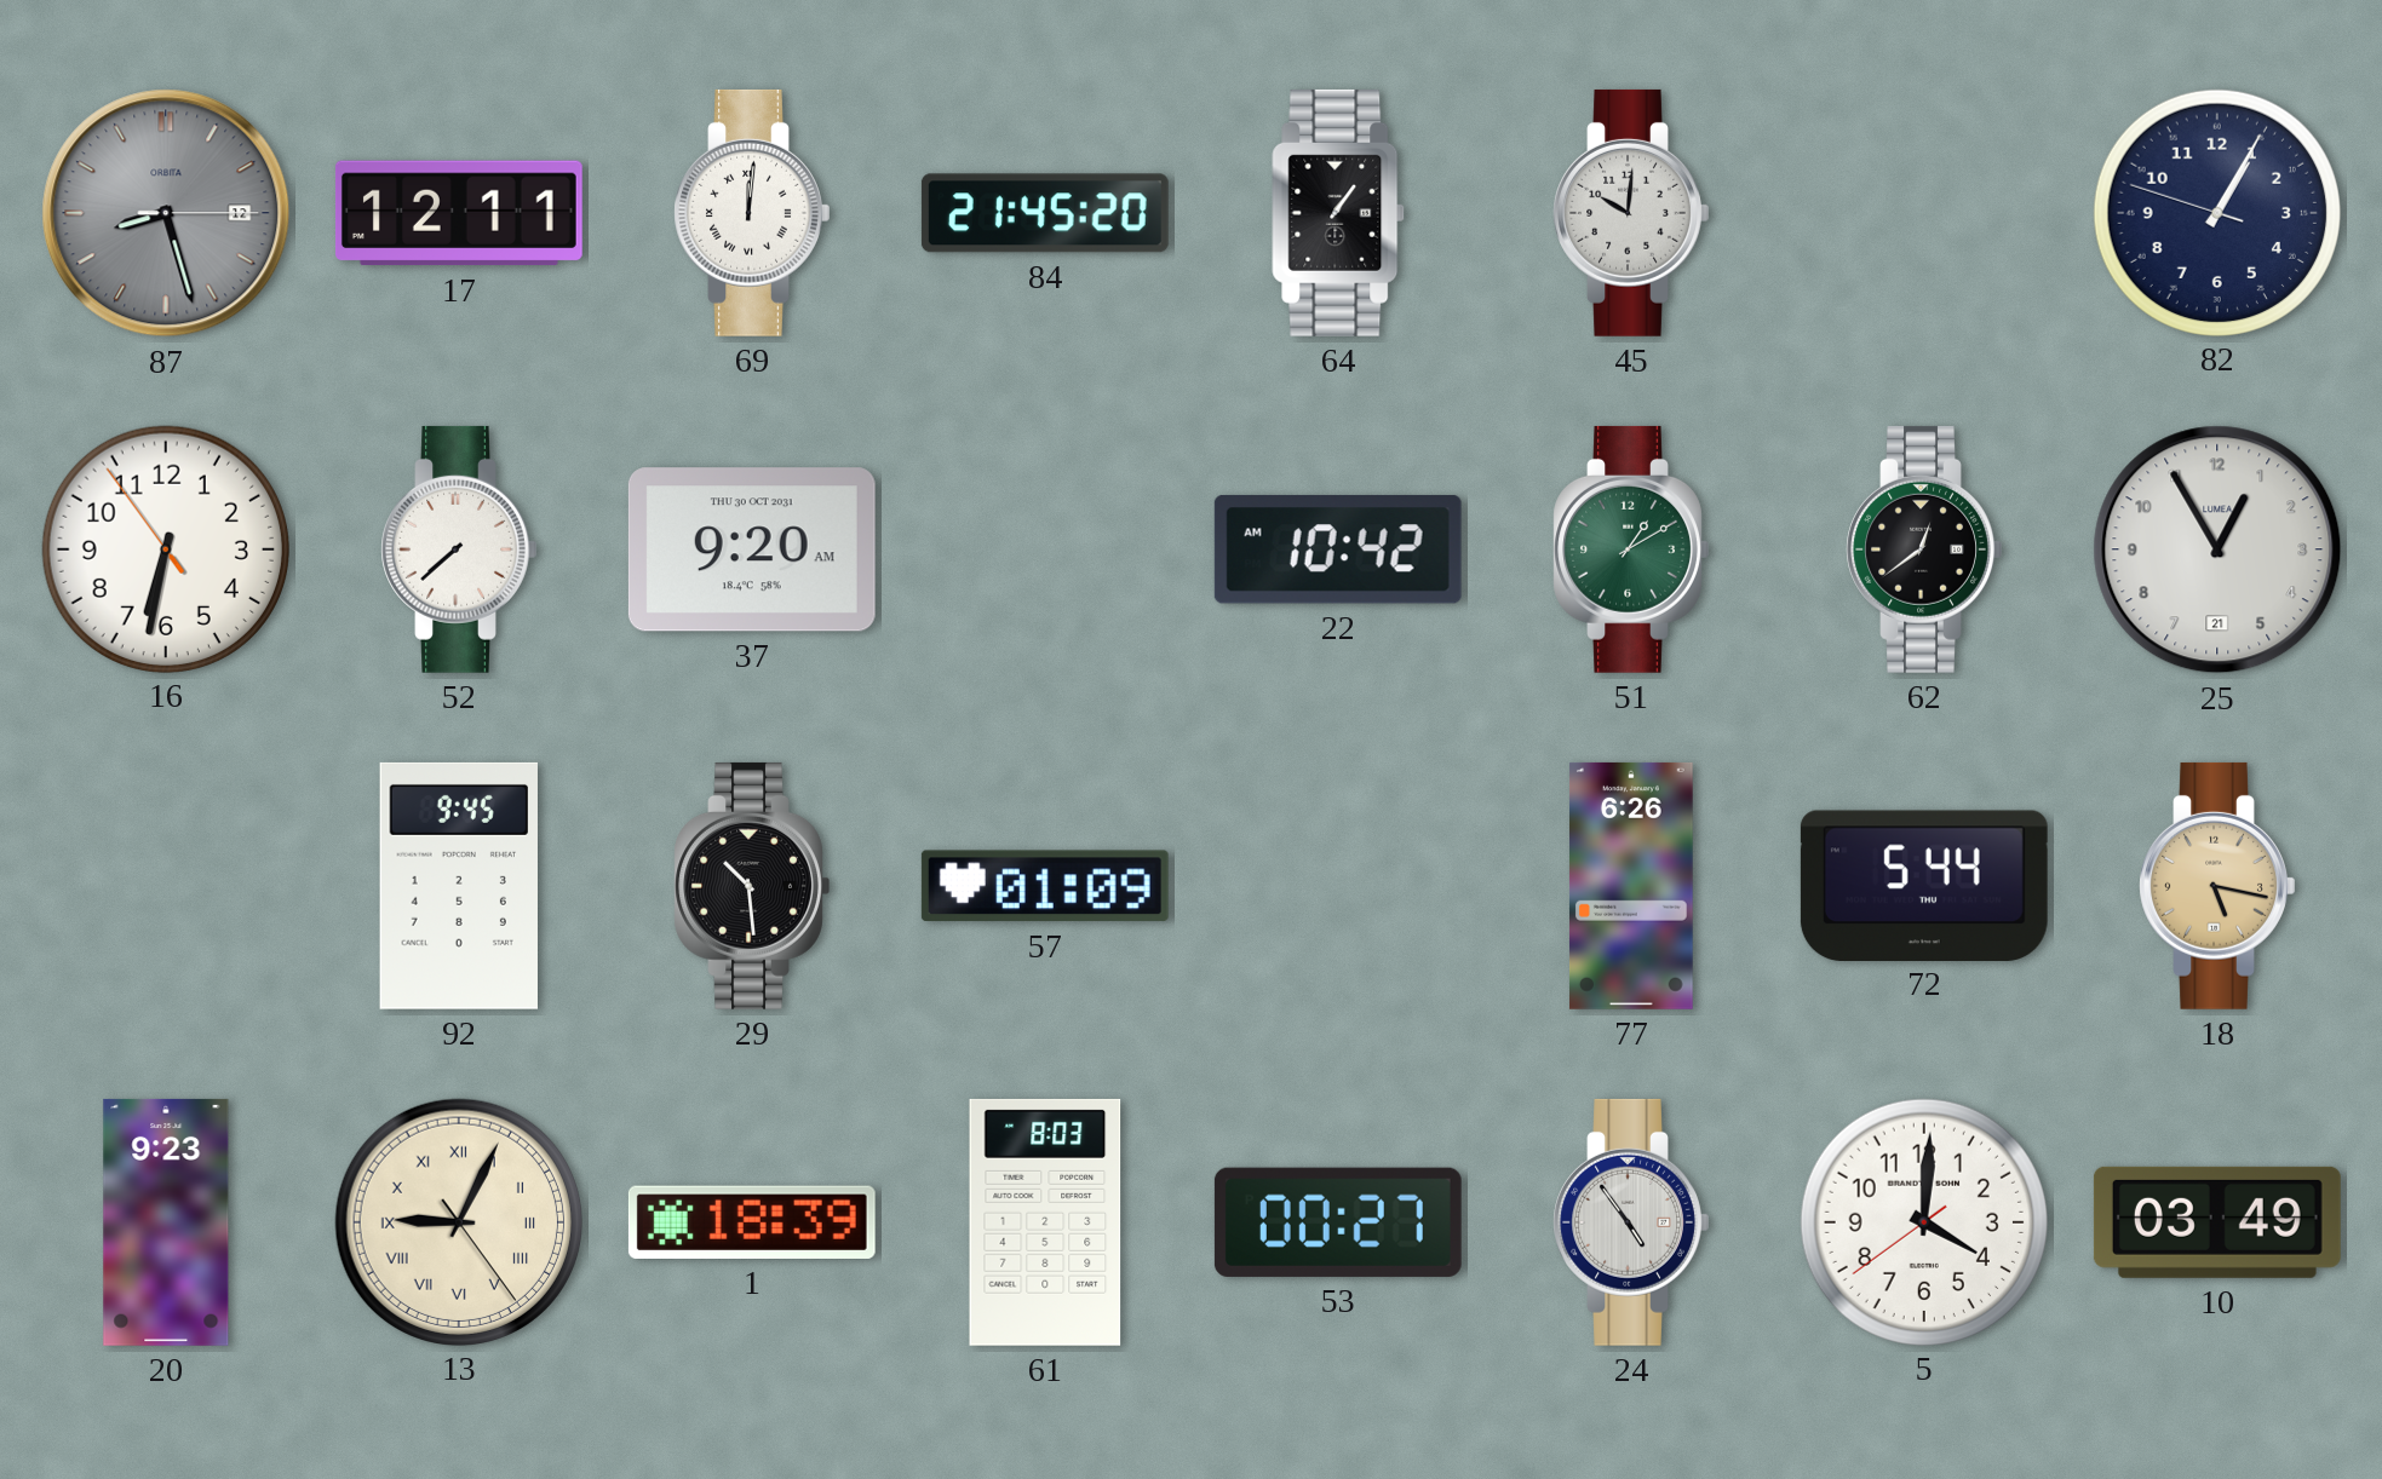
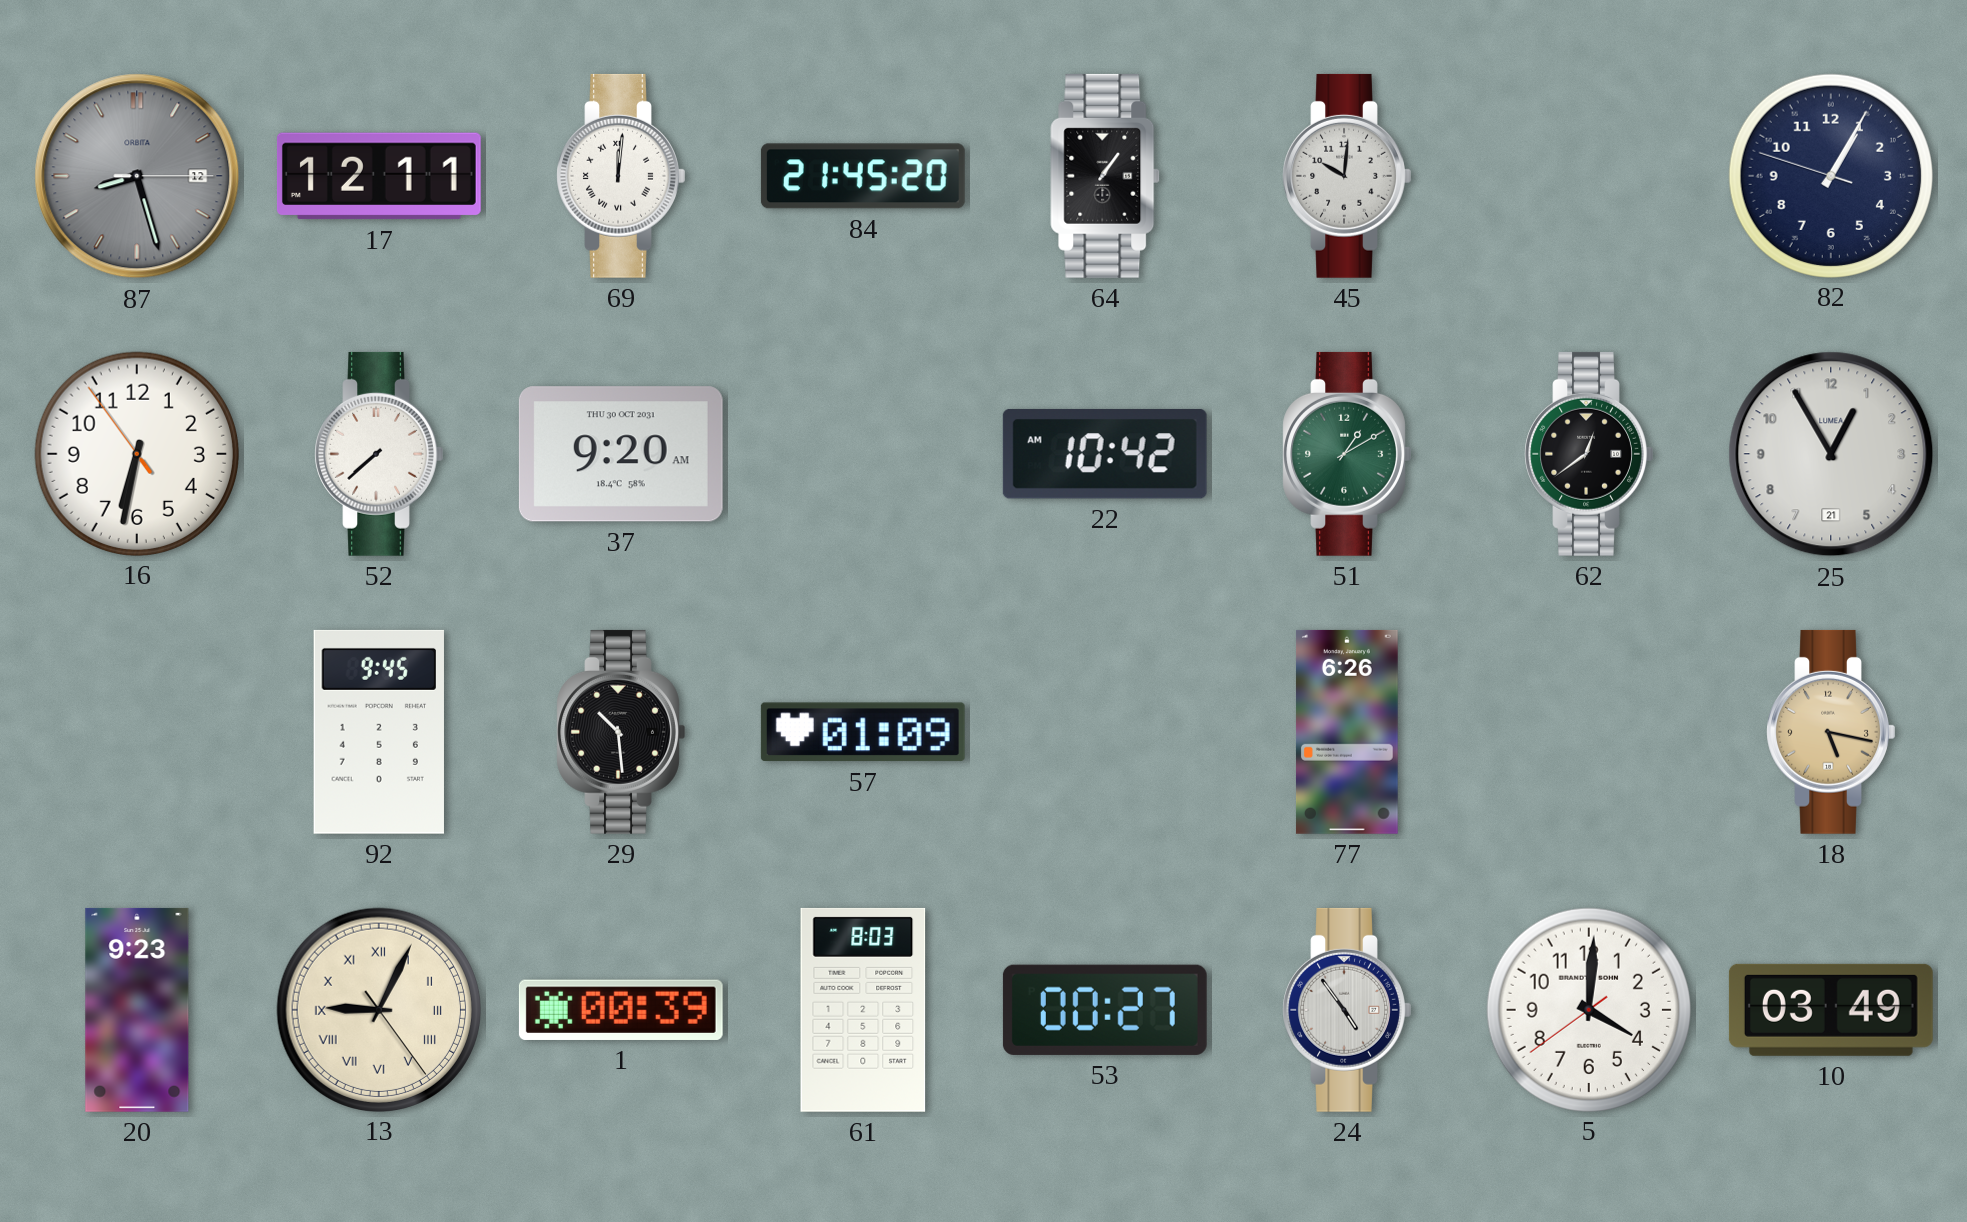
72: 5:44 -> none (1924, 885)
1: 18:39 -> 00:39 (621, 1010)
